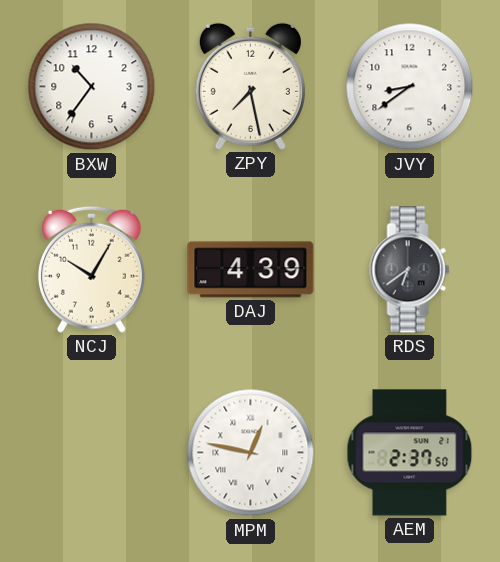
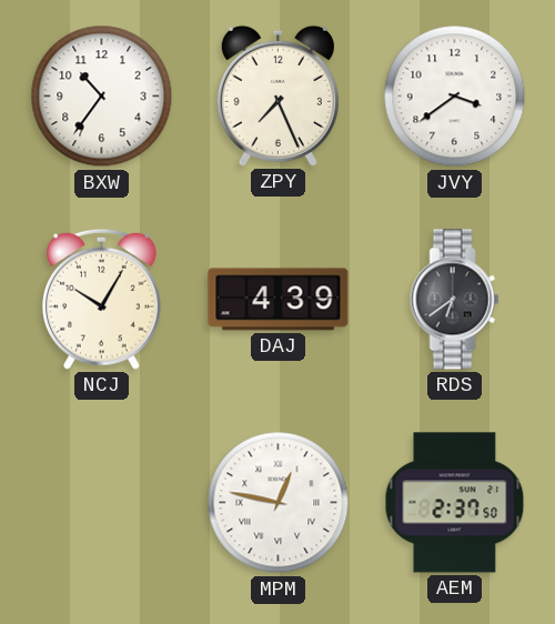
ZPY: 7:28 -> 7:26 (277, 95)
JVY: 8:39 -> 3:39 (455, 97)
